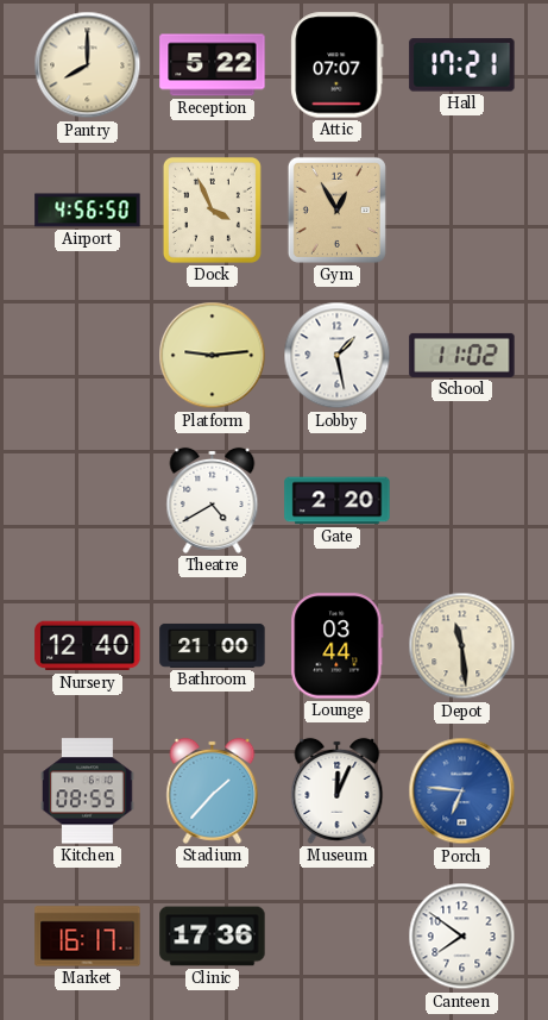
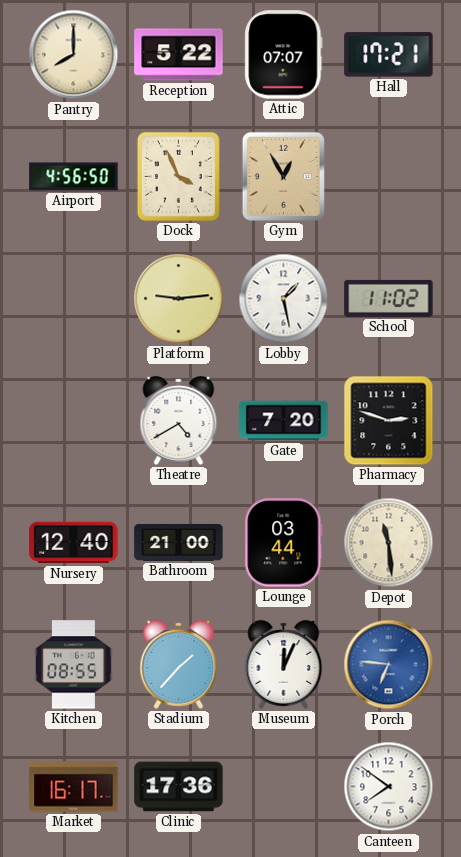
Gate: 2:20 -> 7:20 (284, 421)
Pharmacy: none -> 2:48 (389, 421)
